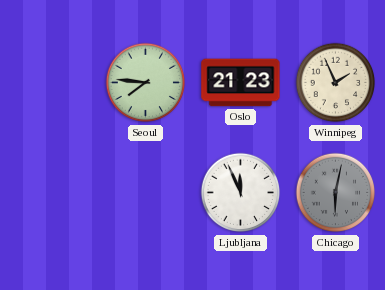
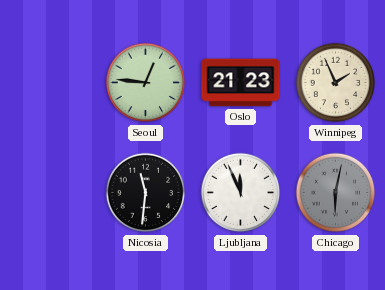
Seoul: 7:46 -> 12:46 (146, 83)
Nicosia: none -> 11:31 (146, 193)
